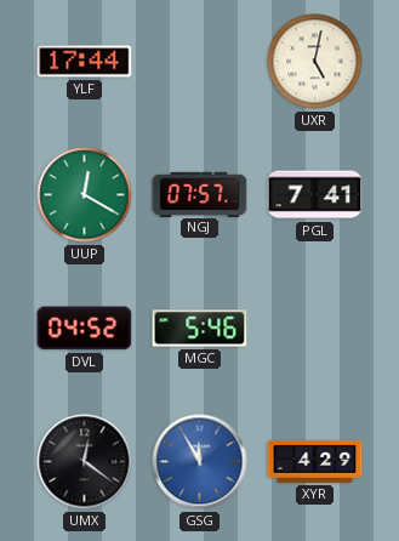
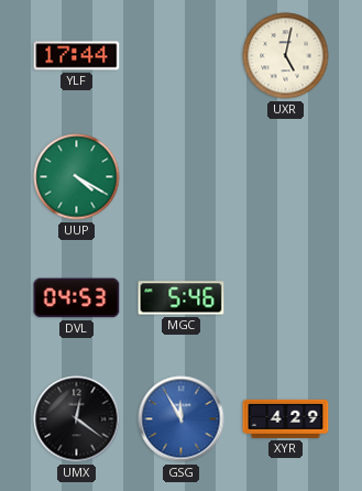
UUP: 12:20 -> 4:20 (77, 177)
NGJ: 07:57 -> none (200, 194)
PGL: 7:41 -> none (315, 195)
DVL: 04:52 -> 04:53 (77, 298)
